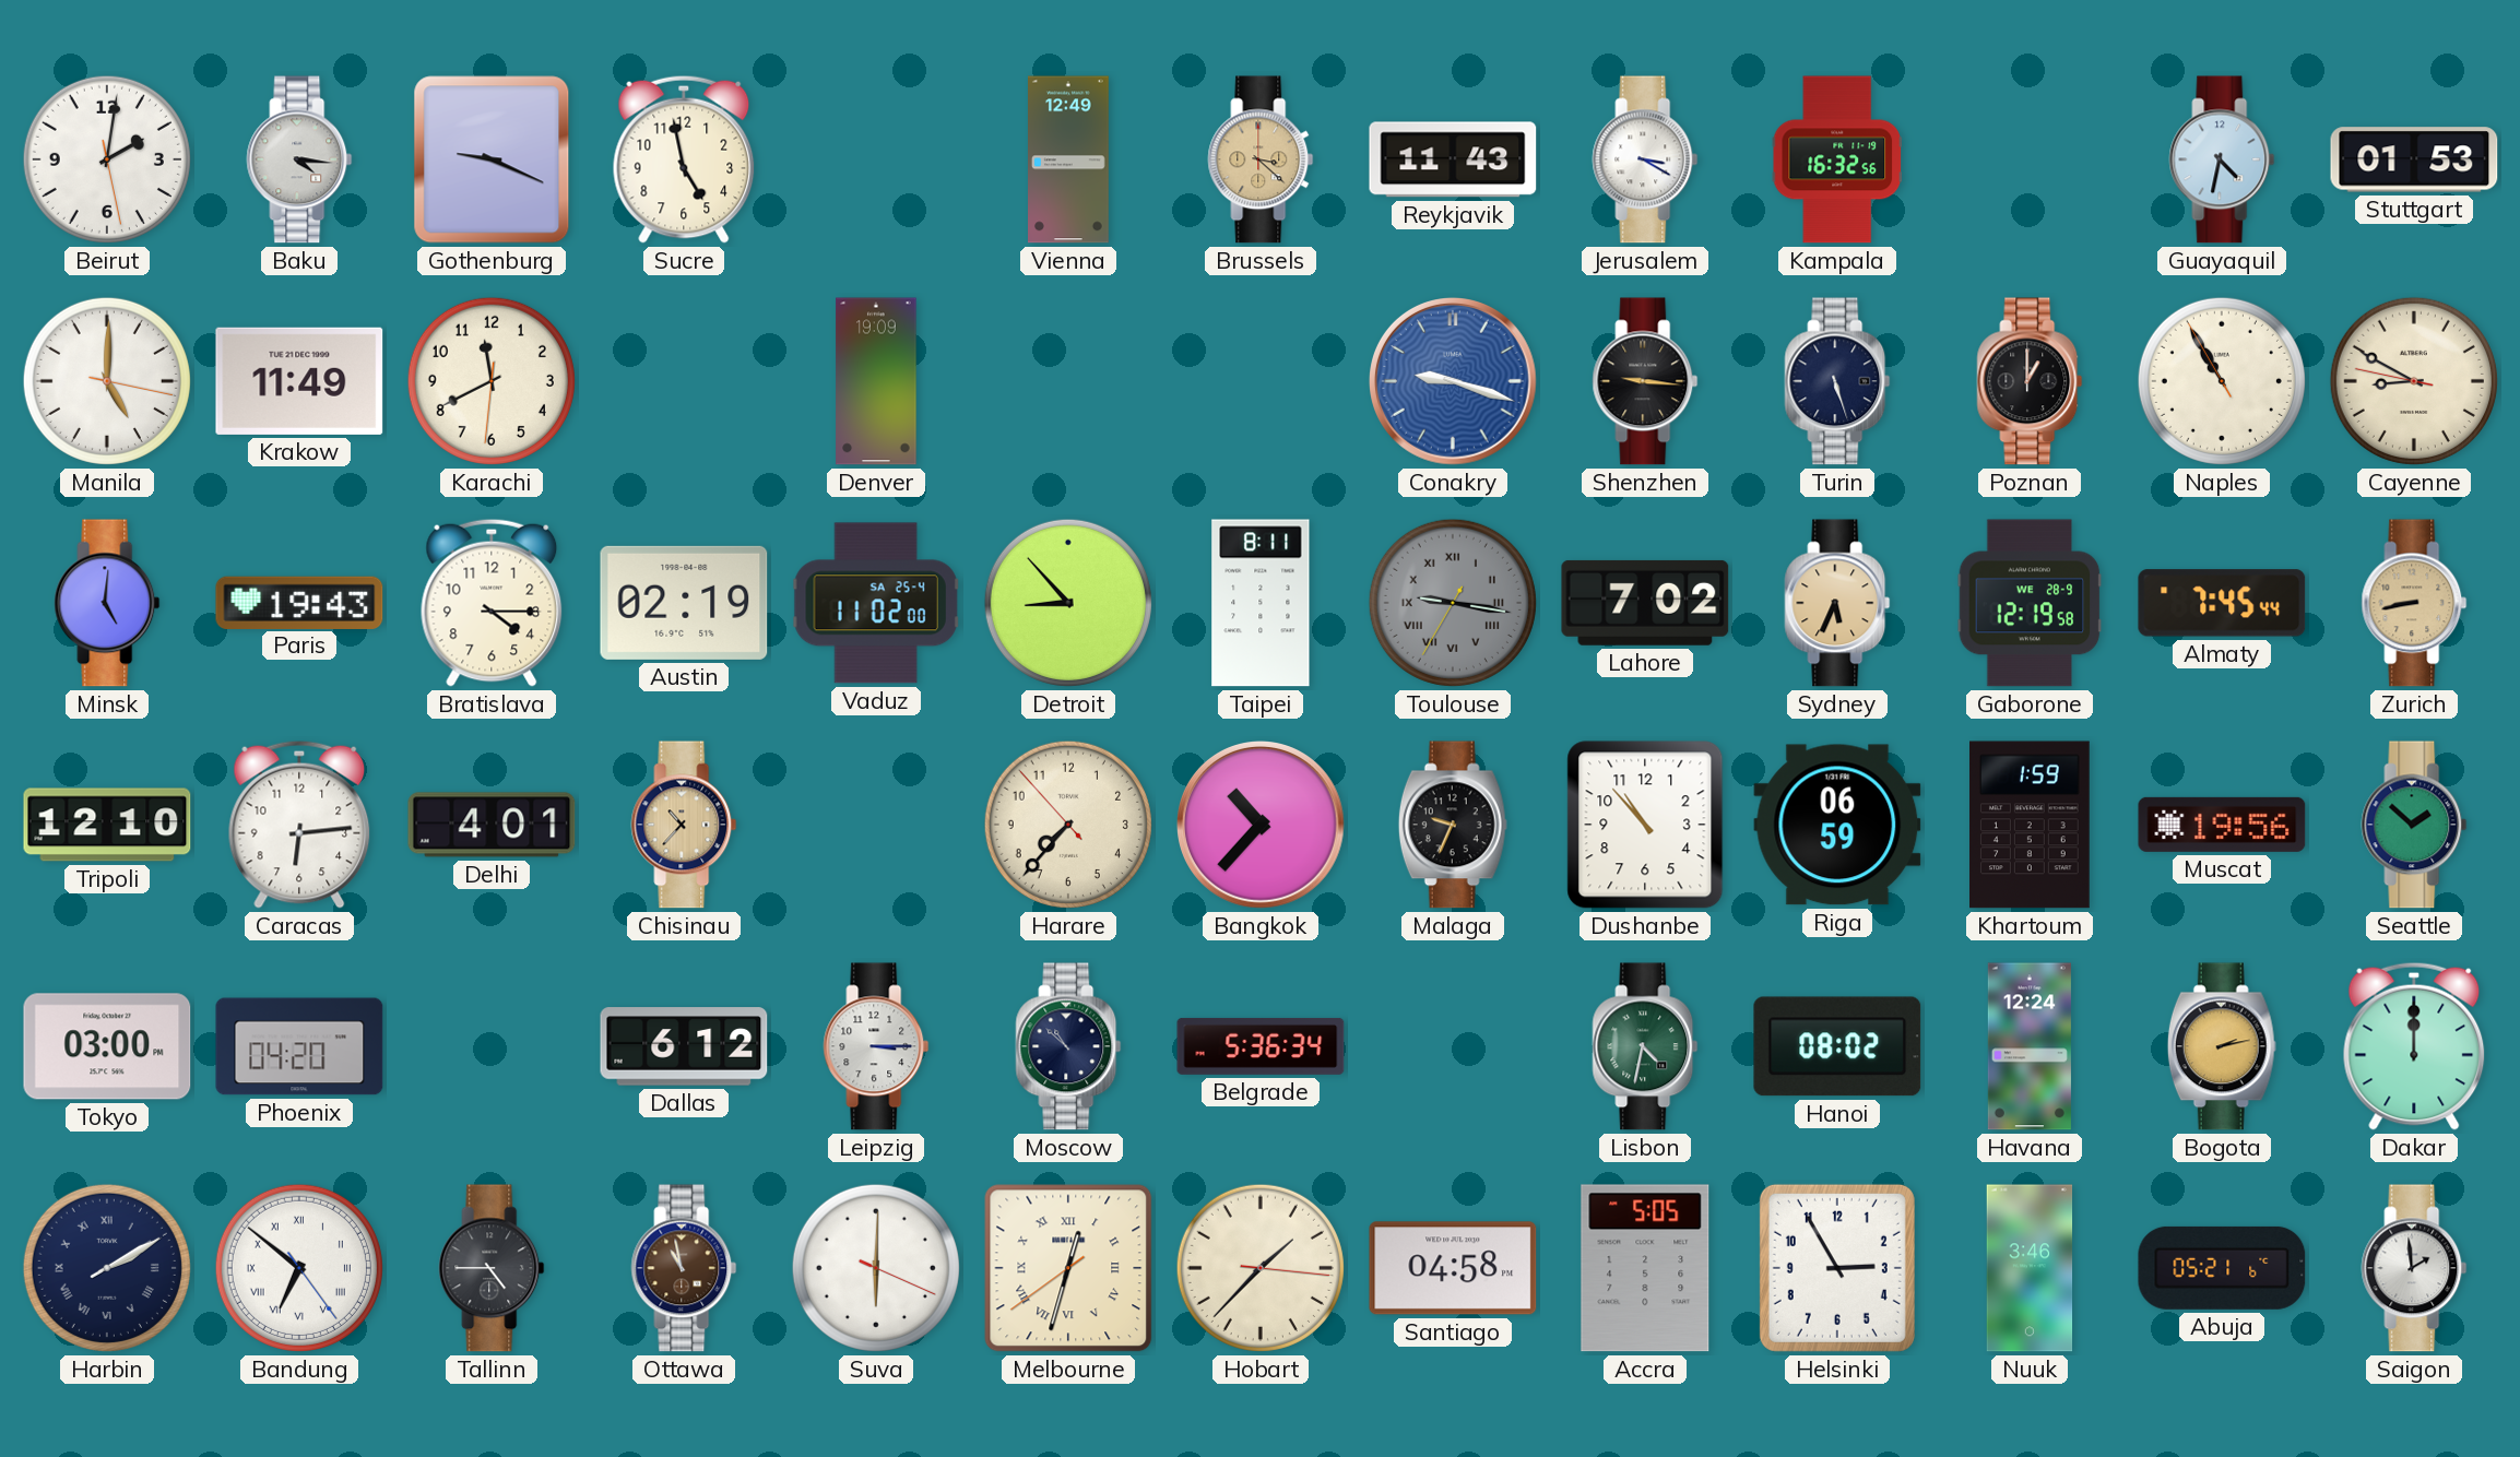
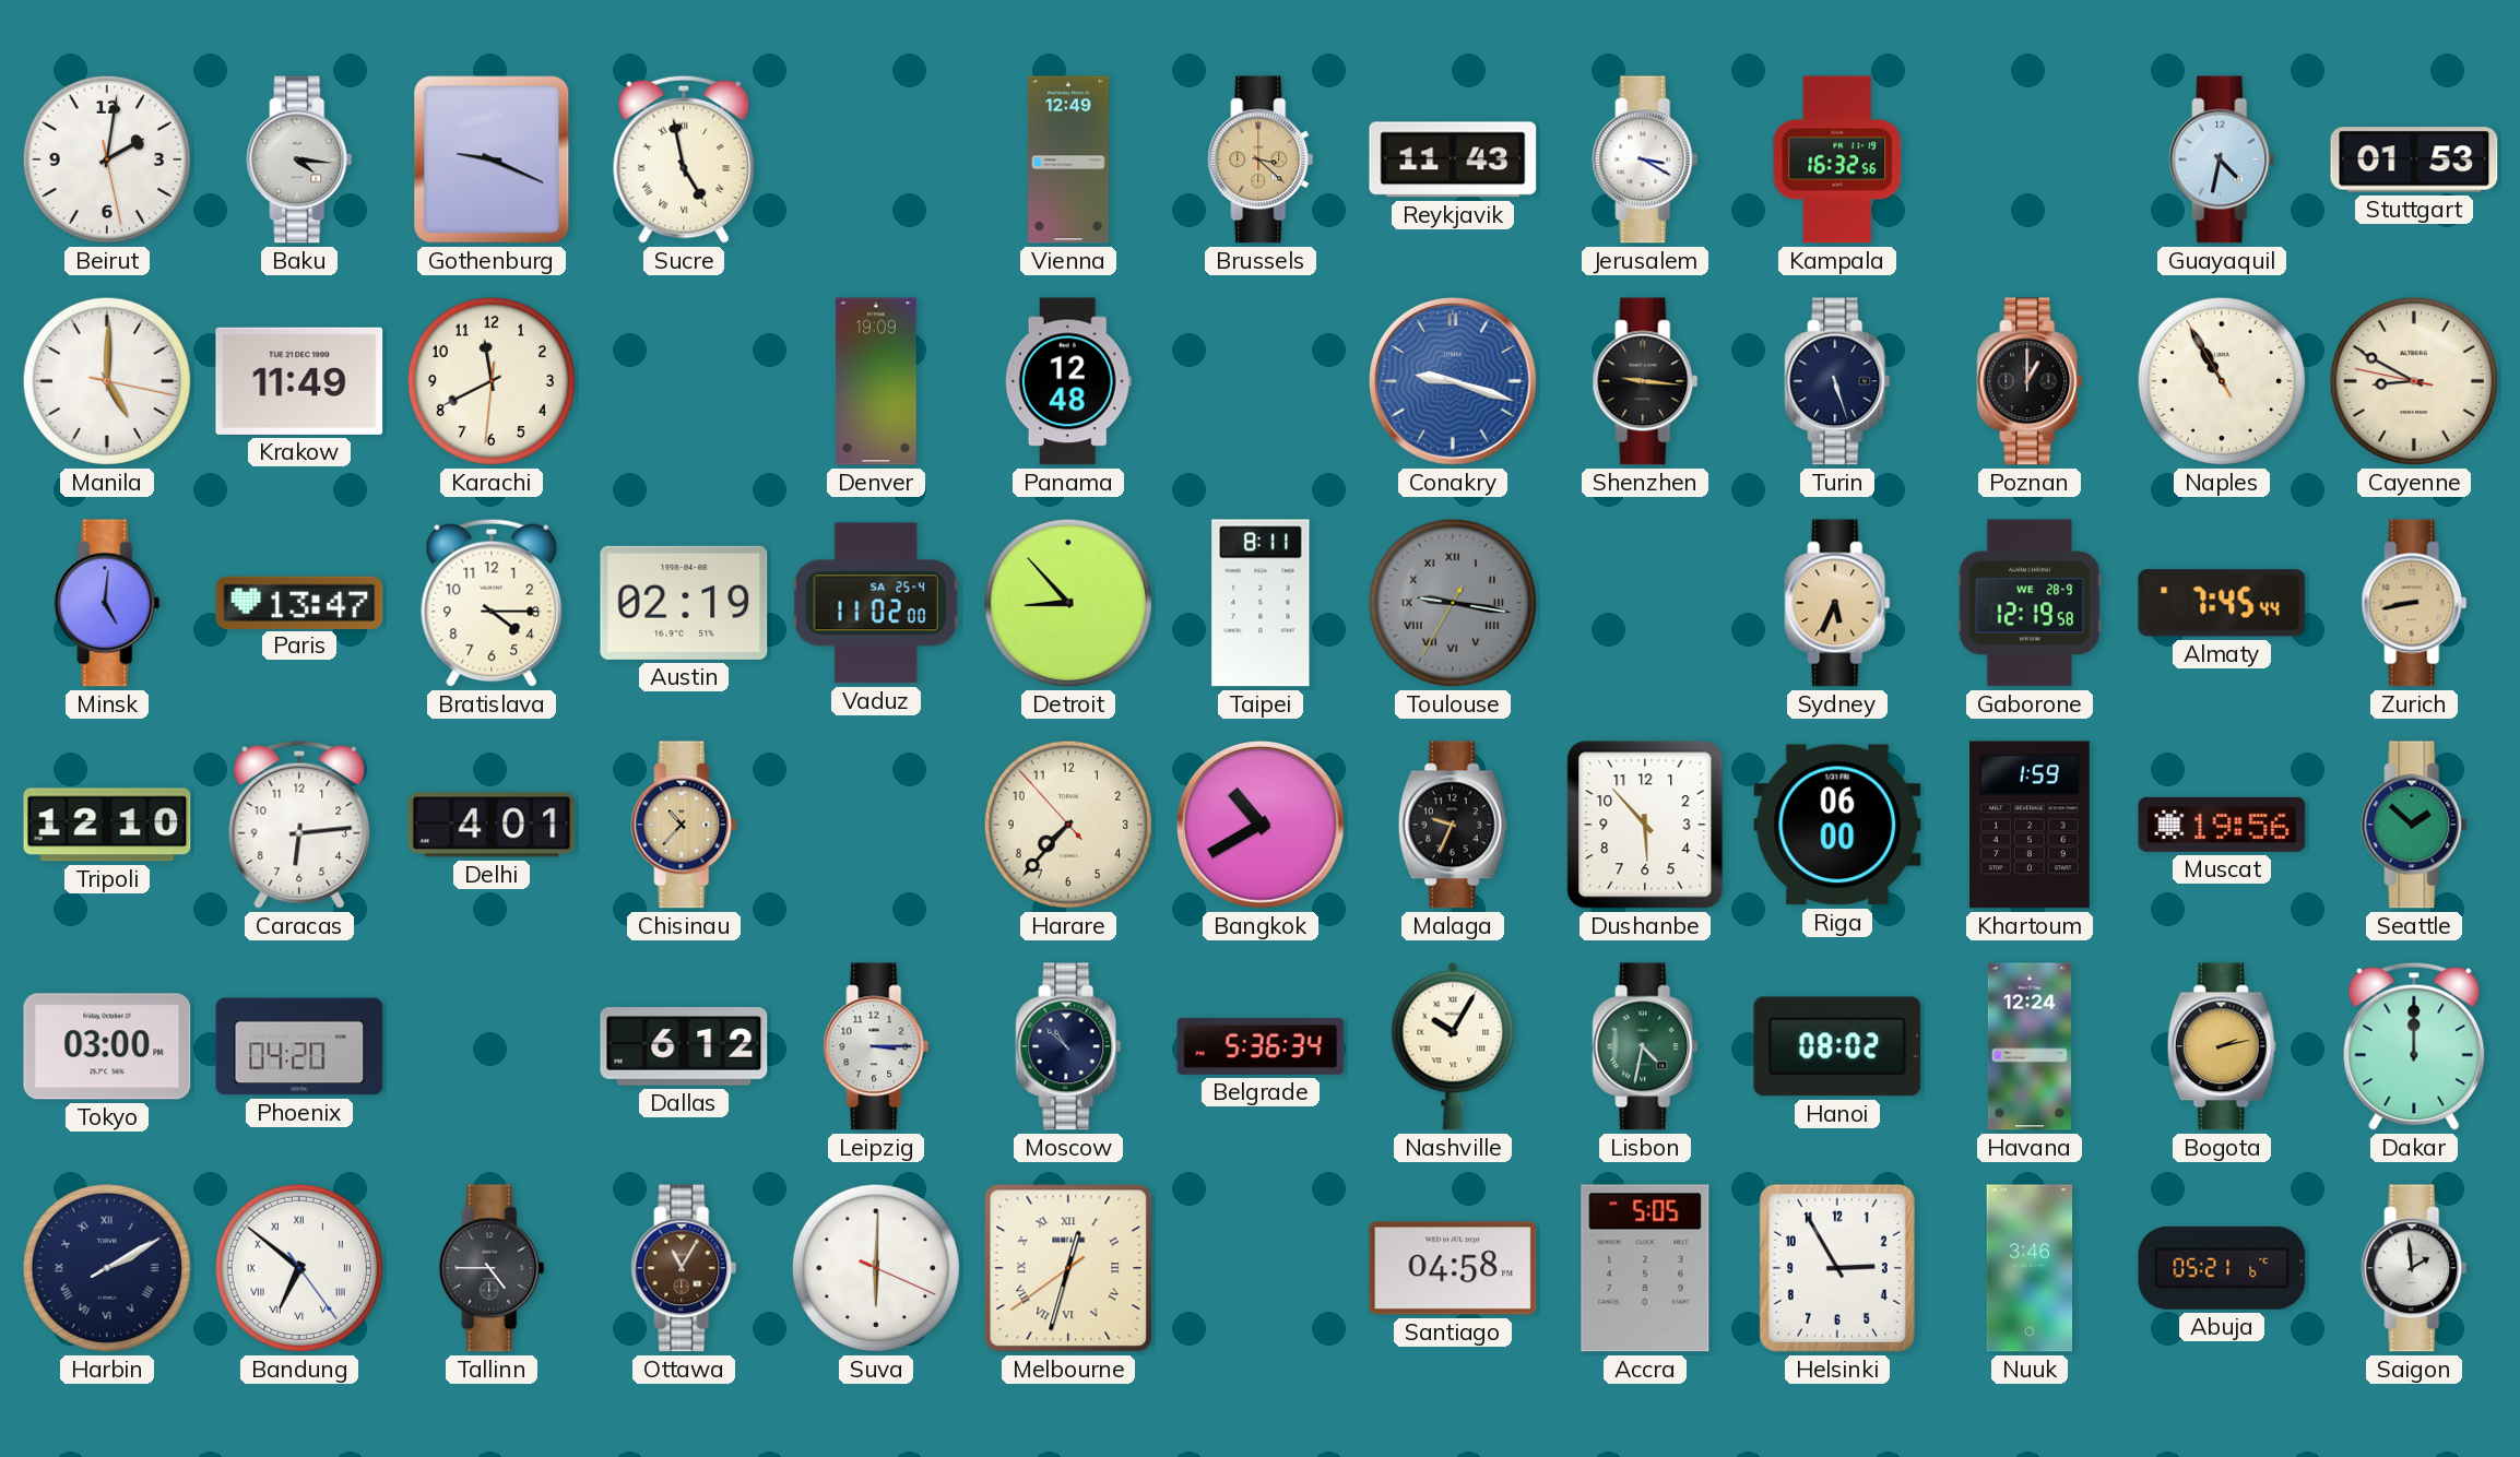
Sucre numerals: Arabic -> Roman (684, 159)
Panama: none -> 12:48 (1068, 381)
Paris: 19:43 -> 13:47 (299, 602)
Lahore: 7:02 -> none (1645, 603)
Bangkok: 10:37 -> 10:40 (1262, 826)
Dushanbe: 10:53 -> 5:53 (1645, 825)
Riga: 06:59 -> 06:00 (1837, 825)
Nashville: none -> 10:05 (1453, 1046)
Ottawa: 10:58 -> 11:05 (684, 1268)
Hobart: 1:37 -> none (1261, 1268)
